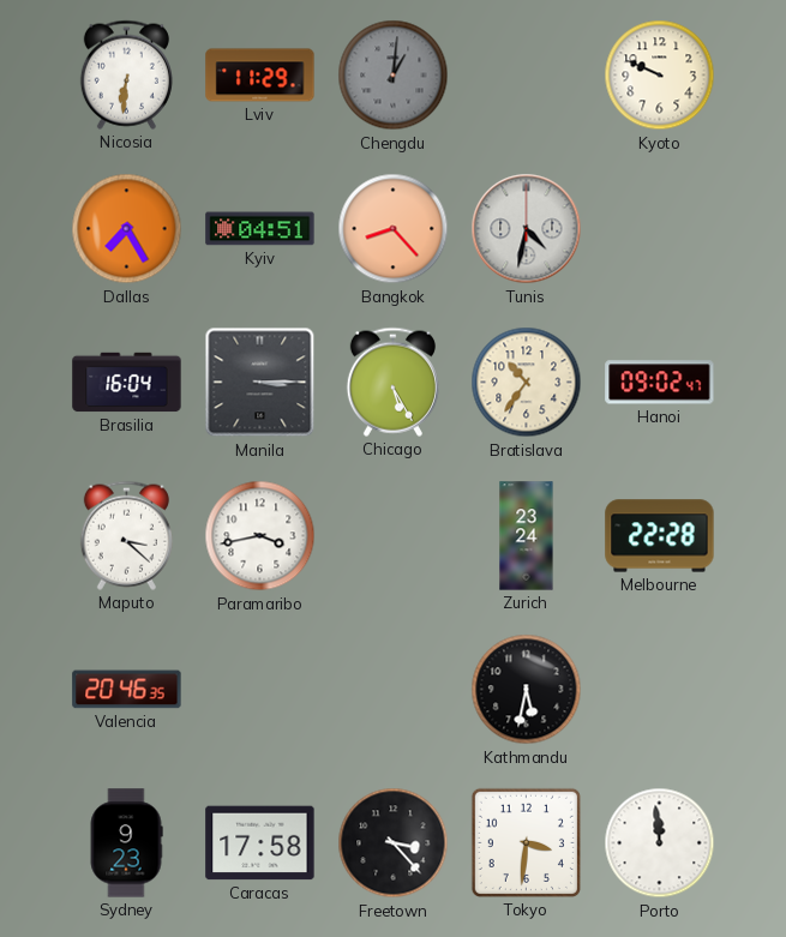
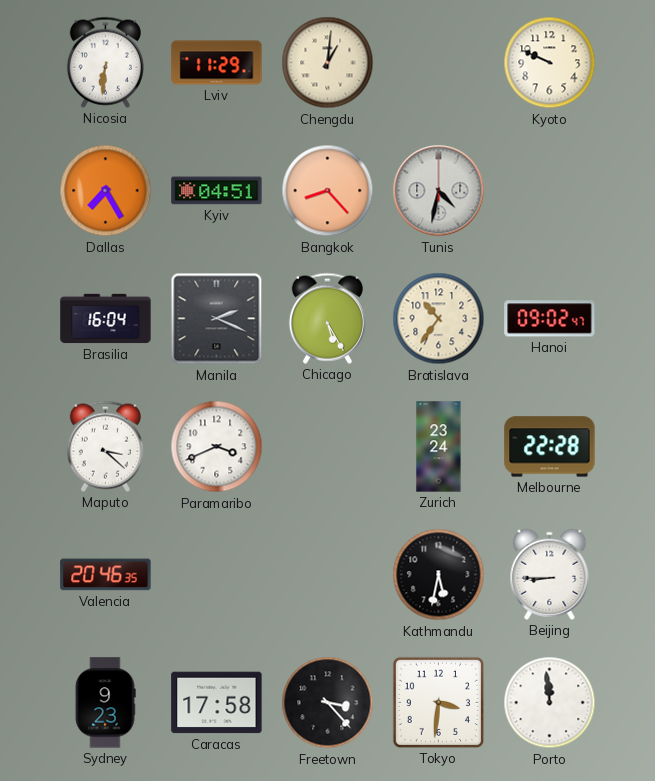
Chengdu dial: grey -> cream (328, 63)
Manila: 3:15 -> 2:19 (217, 319)
Paramaribo: 3:43 -> 3:41 (217, 447)
Beijing: none -> 8:45 (550, 574)
